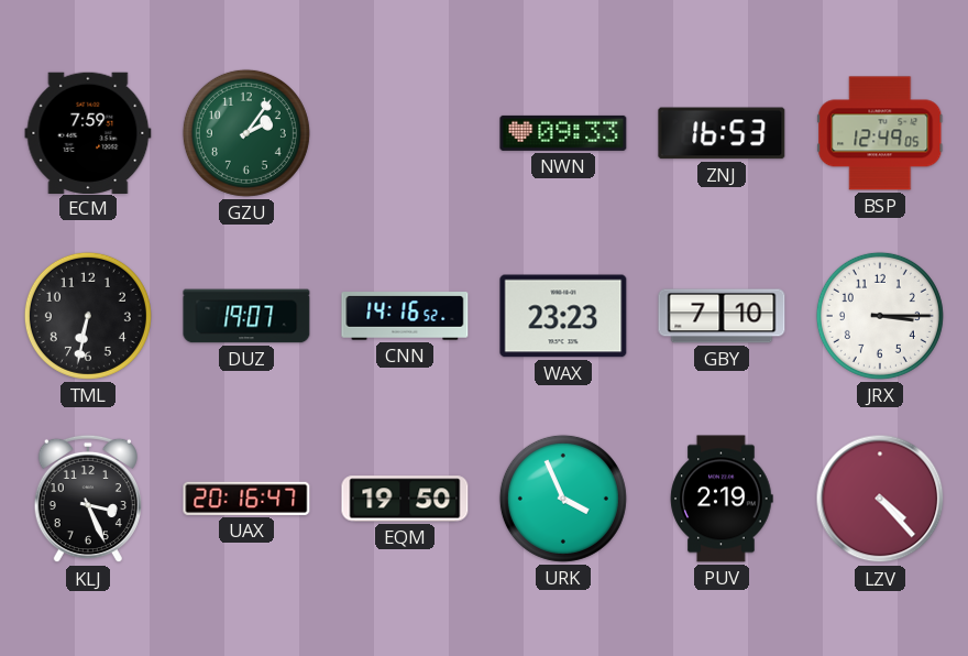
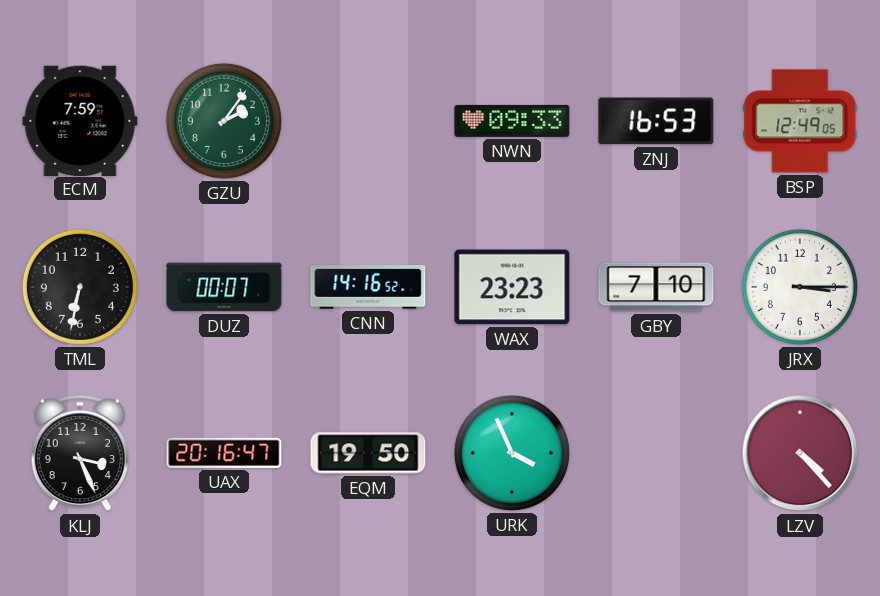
DUZ: 19:07 -> 00:07 (224, 287)
PUV: 2:19 -> none (722, 499)
